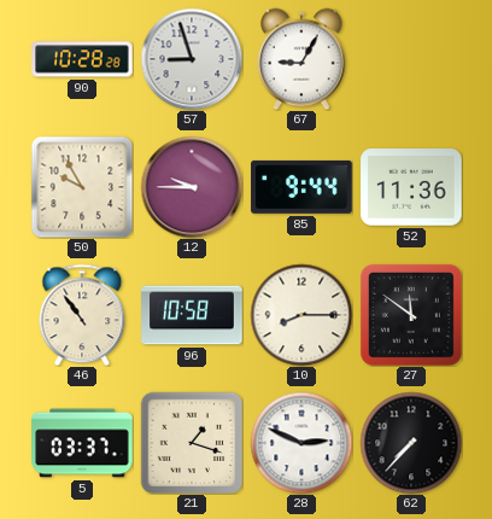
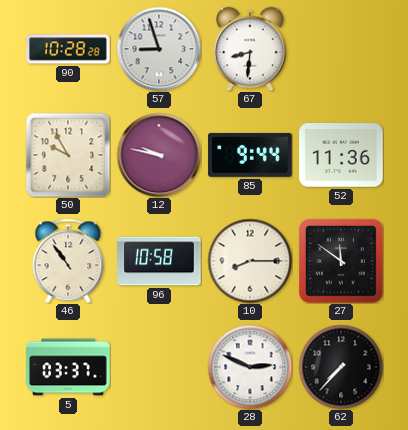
67: 9:05 -> 8:31 (250, 49)
12: 9:45 -> 9:47 (159, 155)
21: 1:18 -> none (192, 443)
